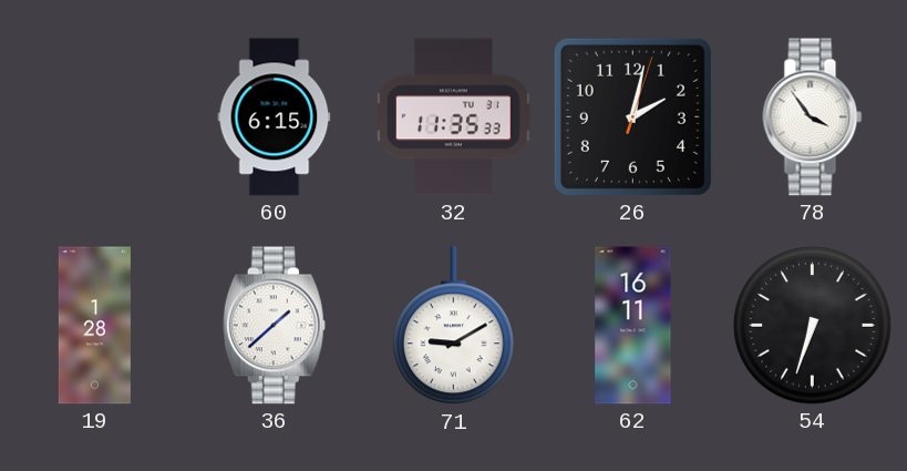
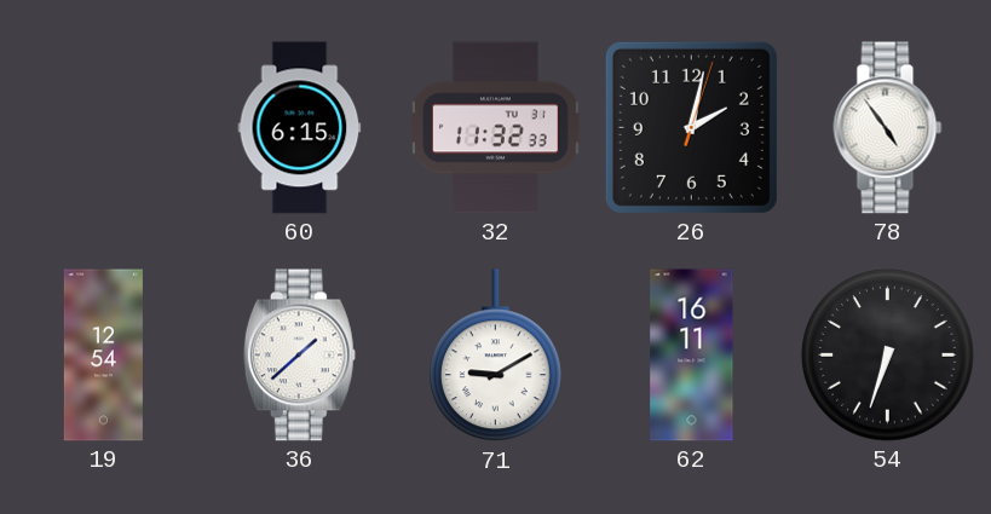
32: 11:35 -> 11:32 (496, 128)
78: 3:54 -> 4:54 (888, 128)
19: 1:28 -> 12:54 (103, 356)
